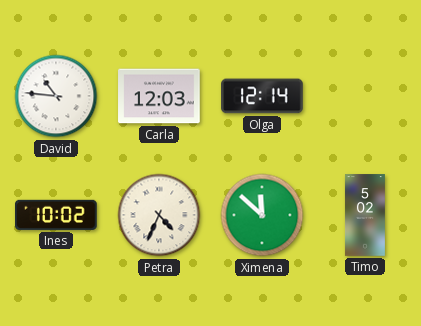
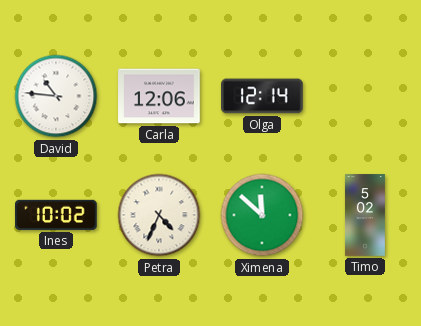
Carla: 12:03 -> 12:06 (159, 96)
